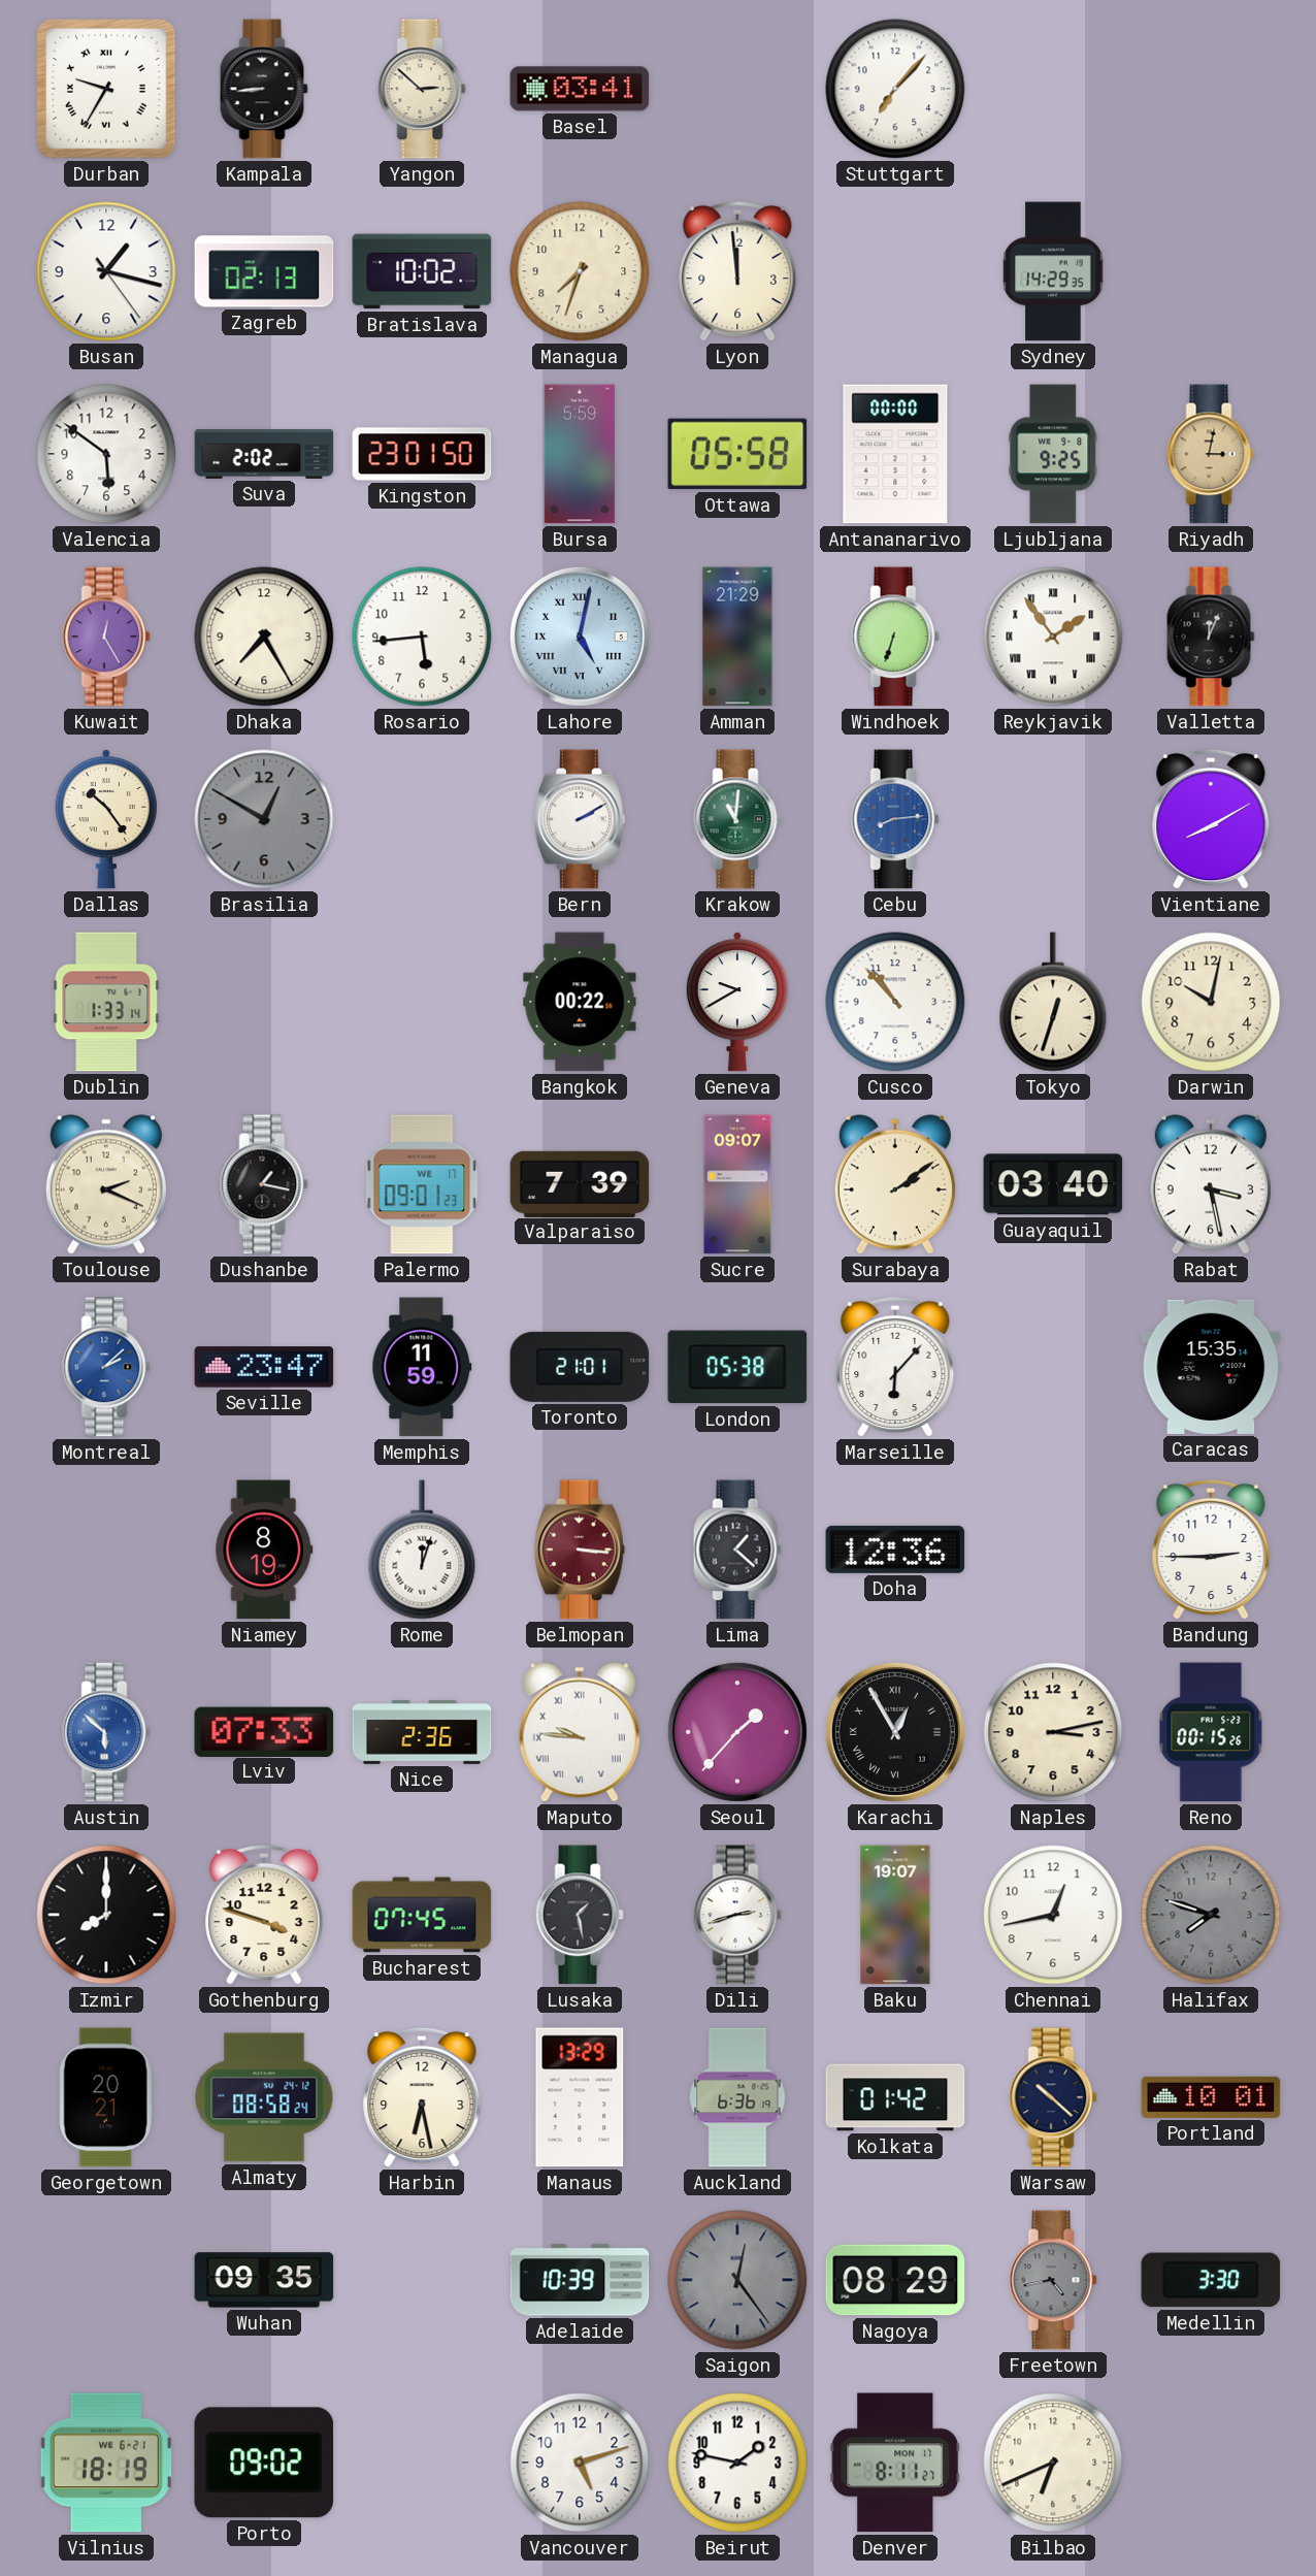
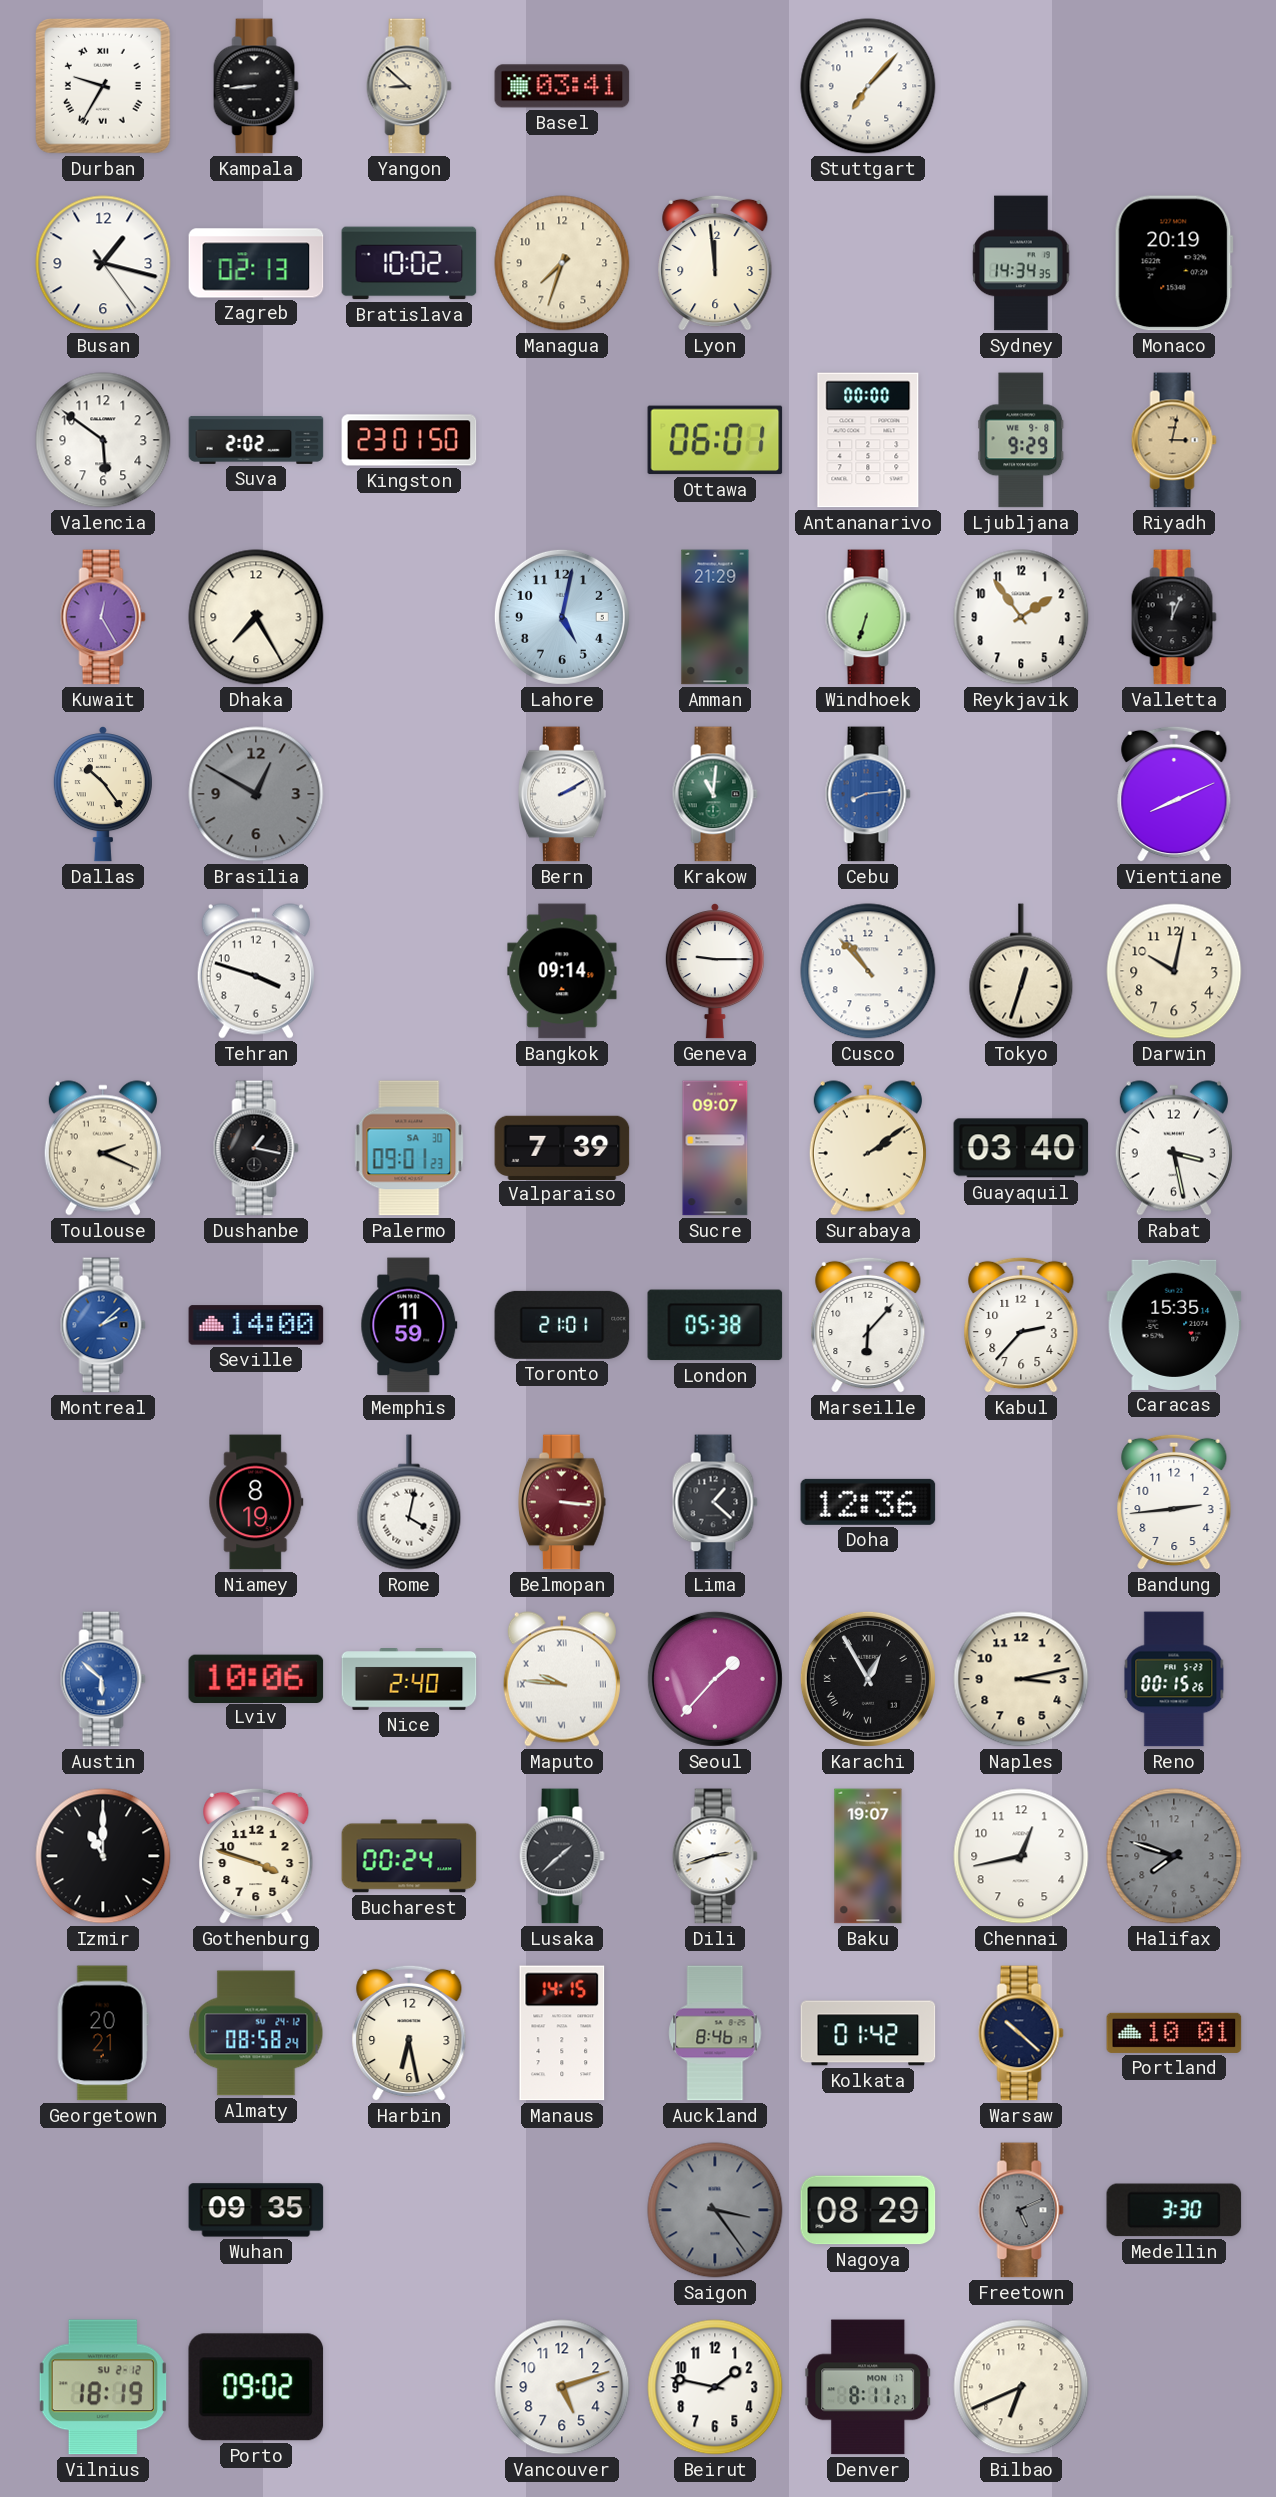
Yangon: 2:52 -> 8:52 (409, 86)
Sydney: 14:29 -> 14:34 (1021, 263)
Monaco: none -> 20:19 (1174, 263)
Bursa: 5:59 -> none (580, 454)
Ottawa: 05:58 -> 06:01 (715, 440)
Ljubljana: 9:25 -> 9:29 (1021, 440)
Rosario: 5:44 -> none (422, 637)
Lahore numerals: Roman -> Arabic (562, 617)
Reykjavik numerals: Roman -> Arabic (1021, 617)
Vientiane: 8:10 -> 8:11 (1174, 794)
Dublin: 1:33 -> none (106, 1002)
Tehran: none -> 3:48 (256, 971)
Bangkok: 00:22 -> 09:14 (562, 971)
Geneva: 9:40 -> 9:15 (715, 972)
Palermo date: WE 17 -> SA 30 (409, 1148)
Seville: 23:47 -> 14:00 (256, 1325)
Kabul: none -> 2:37 (1021, 1325)
Rome: 12:03 -> 4:02 (409, 1502)
Bandung: 2:45 -> 2:44 (1174, 1502)
Lviv: 07:33 -> 10:06 (256, 1678)
Nice: 2:36 -> 2:40 (409, 1680)
Izmir: 8:00 -> 11:00 (103, 1856)
Bucharest: 07:45 -> 00:24 (409, 1856)
Lusaka: 1:28 -> 1:38 (562, 1856)
Manaus: 13:29 -> 14:15 (562, 2033)
Auckland: 6:36 -> 8:46 (715, 2033)
Adelaide: 10:39 -> none (580, 2280)
Saigon: 12:24 -> 3:24 (715, 2210)
Freetown: 4:43 -> 5:11 (1021, 2210)
Vilnius date: WE 6-21 -> SU 2-12 (103, 2387)
